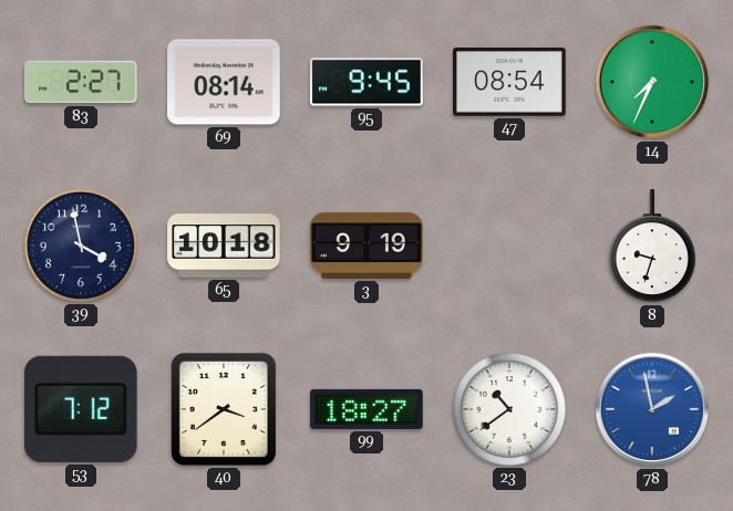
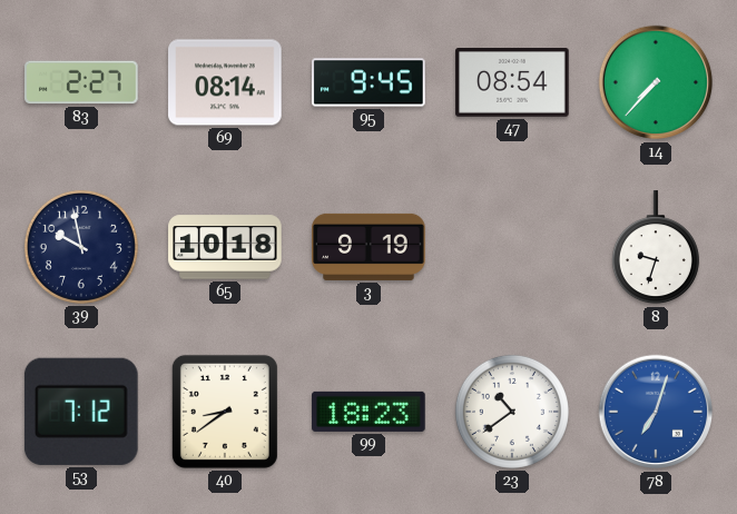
14: 7:34 -> 7:37 (656, 82)
39: 3:58 -> 9:58 (81, 247)
40: 3:39 -> 8:39 (225, 412)
99: 18:27 -> 18:23 (368, 412)
78: 1:58 -> 7:03 (656, 412)
